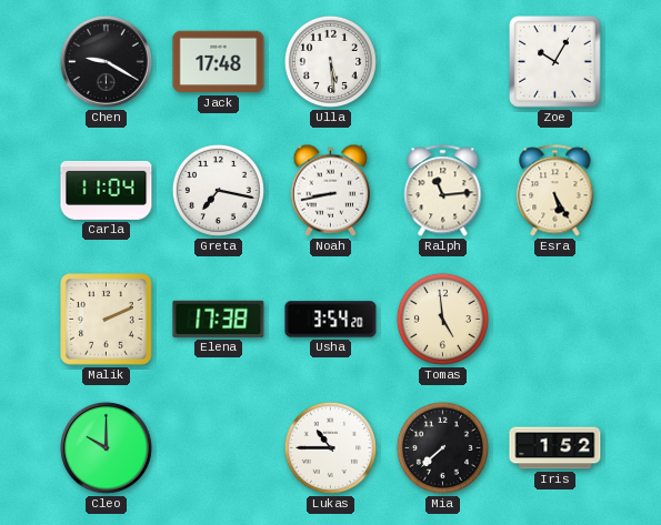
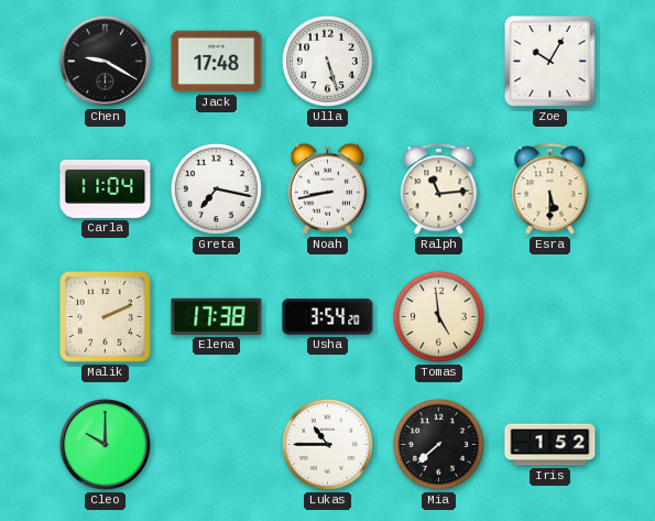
Ulla: 5:29 -> 5:27 (327, 61)
Esra: 5:25 -> 5:30 (550, 189)
